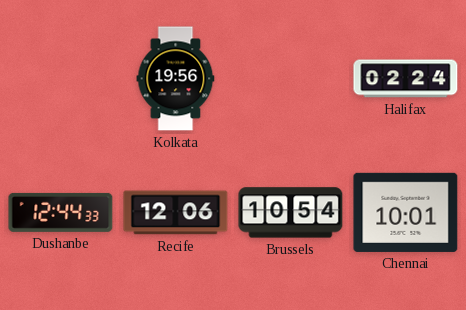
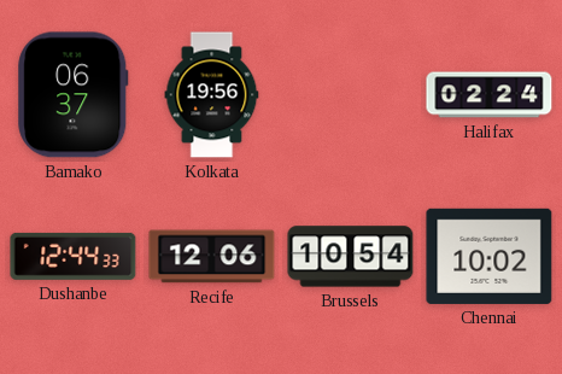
Bamako: none -> 06:37 (74, 95)
Chennai: 10:01 -> 10:02 (490, 256)
